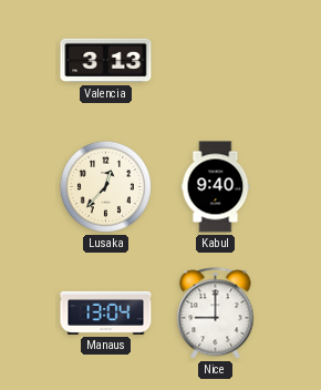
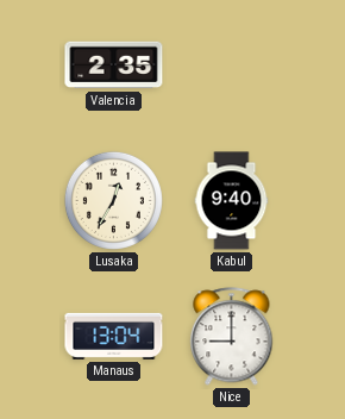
Valencia: 3:13 -> 2:35 (114, 65)
Lusaka: 12:37 -> 12:35 (113, 200)
